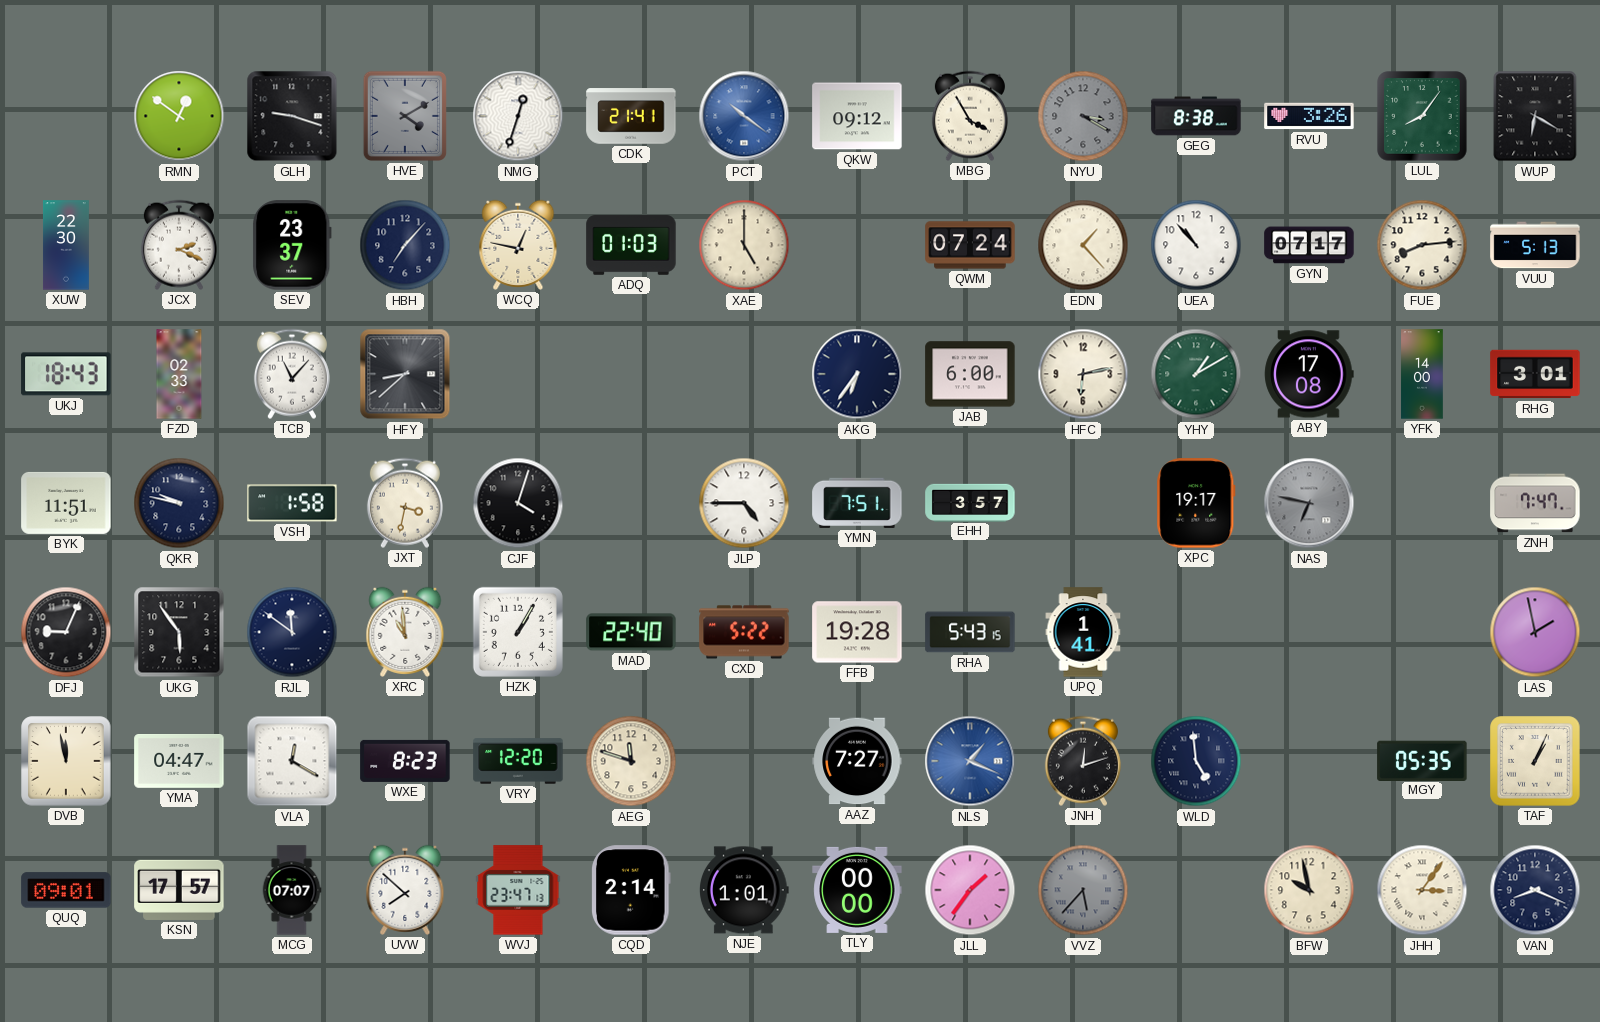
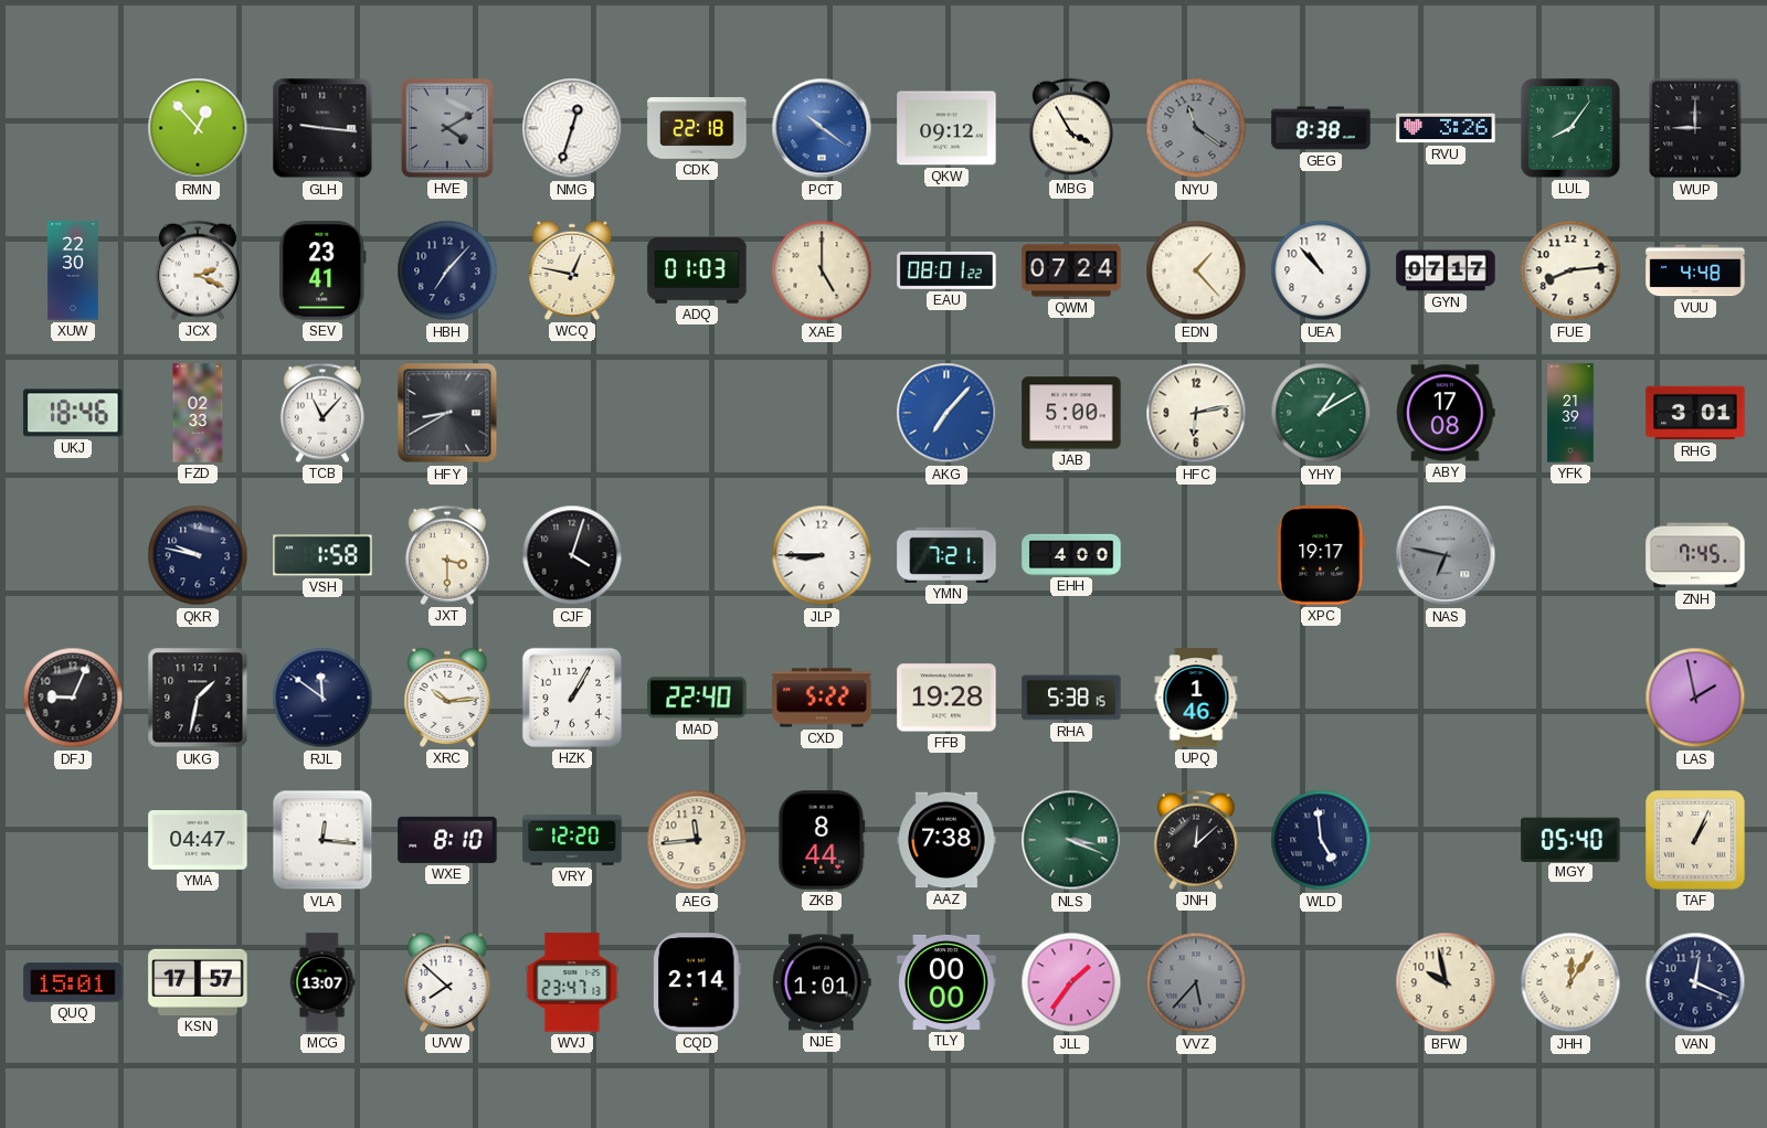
RMN: 12:51 -> 12:53 (198, 128)
GLH: 9:18 -> 9:16 (322, 128)
CDK: 21:41 -> 22:18 (697, 128)
NYU: 3:20 -> 11:21 (1196, 128)
WUP: 6:20 -> 9:00 (1695, 128)
SEV: 23:37 -> 23:41 (324, 270)
EAU: none -> 08:01 (946, 270)
VUU: 5:13 -> 4:48 (1695, 270)
UKJ: 18:43 -> 18:46 (73, 413)
HFY: 8:38 -> 8:40 (447, 413)
AKG: 6:36 -> 7:07 (946, 413)
AKG dial: navy -> blue (946, 413)
JAB: 6:00 -> 5:00 (1071, 413)
YFK: 14:00 -> 21:39 (1570, 413)
BYK: 11:51 -> none (66, 503)
JXT: 3:32 -> 3:30 (447, 555)
JLP: 4:45 -> 8:45 (822, 555)
YMN: 7:51 -> 7:21 (946, 555)
EHH: 3:57 -> 4:00 (1071, 554)
ZNH: 7:47 -> 7:45 (1695, 555)
UKG: 5:54 -> 1:32 (198, 698)
XRC: 10:59 -> 10:14 (447, 698)
RHA: 5:43 -> 5:38 (1071, 698)
UPQ: 1:41 -> 1:46 (1196, 698)
DVB: 11:58 -> none (66, 761)
VLA: 12:20 -> 12:16 (322, 840)
WXE: 8:23 -> 8:10 (447, 840)
AEG: 11:48 -> 11:44 (697, 840)
ZKB: none -> 8:44 (822, 840)
AAZ: 7:27 -> 7:38 (946, 840)
NLS: 1:19 -> 3:19 (1071, 840)
NLS dial: blue -> green (1071, 840)
JNH: 12:12 -> 12:08 (1196, 840)
MGY: 05:35 -> 05:40 (1570, 839)
QUQ: 09:01 -> 15:01 (73, 982)
MCG: 07:07 -> 13:07 (322, 982)
JHH: 3:06 -> 12:06 (1570, 982)
VAN: 8:19 -> 12:19 (1695, 982)
